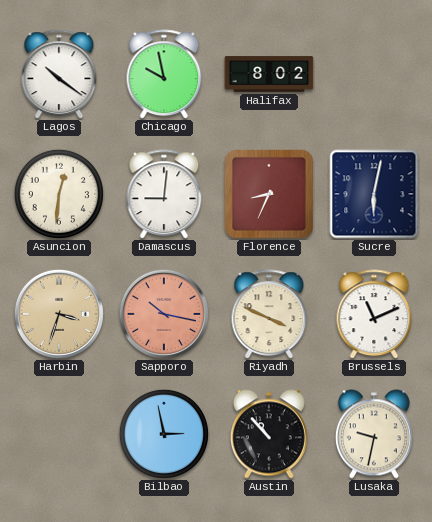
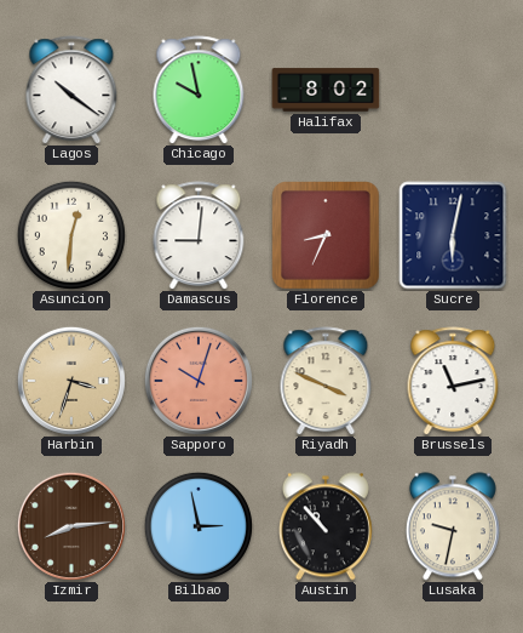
Sapporo: 10:17 -> 10:03 (199, 381)
Brussels: 11:11 -> 11:13 (453, 381)
Izmir: none -> 8:14 (71, 526)
